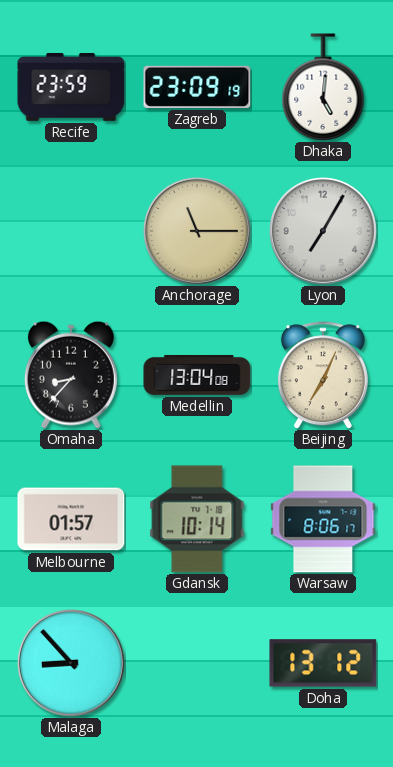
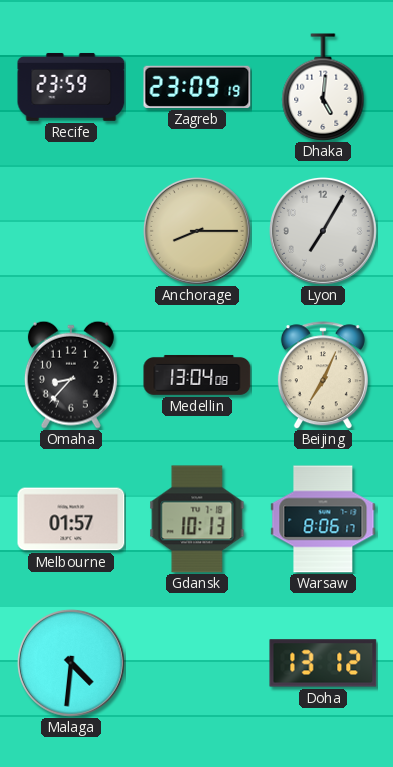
Anchorage: 11:15 -> 8:15 (197, 231)
Gdansk: 10:14 -> 10:13 (197, 519)
Malaga: 8:53 -> 4:31 (71, 663)
